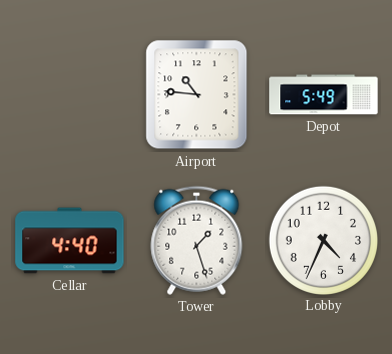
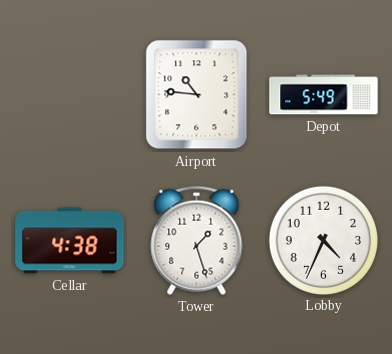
Cellar: 4:40 -> 4:38 (70, 241)
